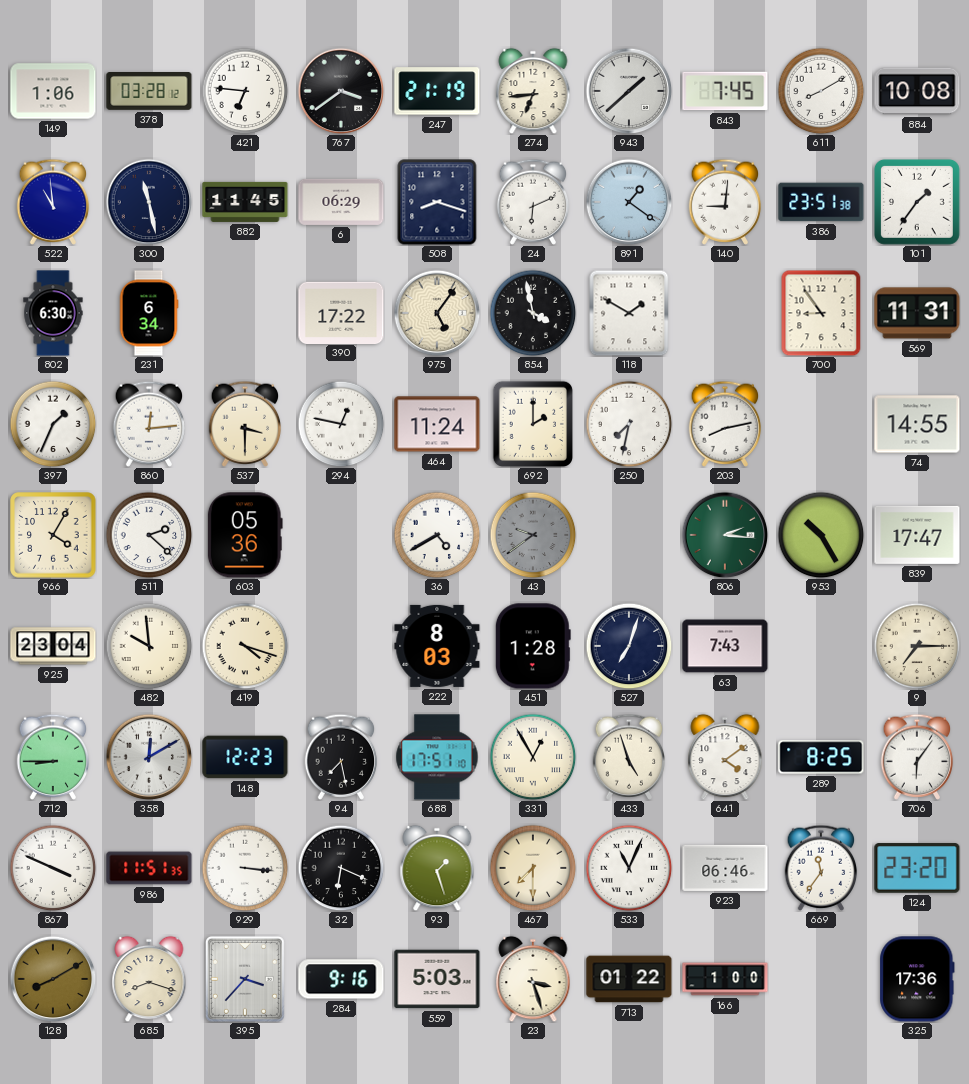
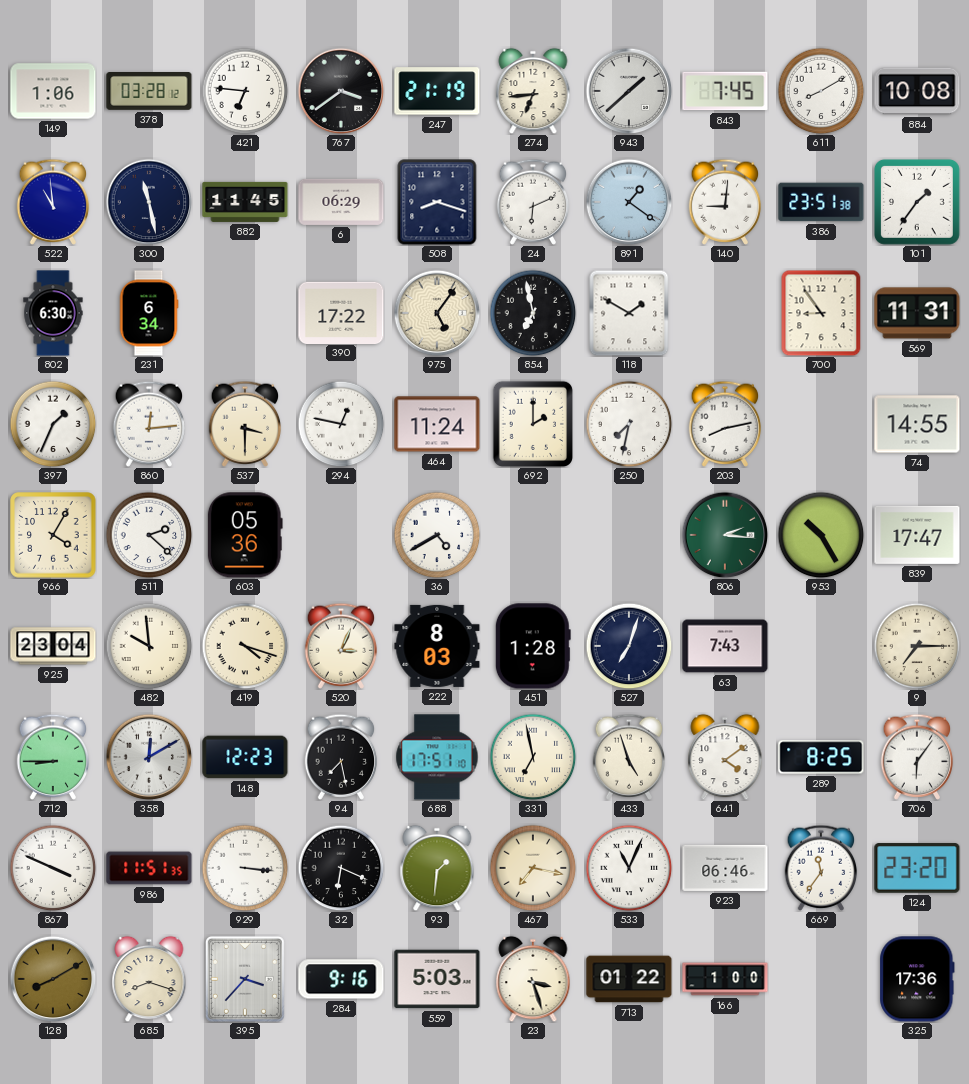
854: 3:58 -> 6:58 (533, 313)
43: 9:39 -> none (533, 535)
520: none -> 3:04 (341, 646)
331: 12:55 -> 6:58 (533, 757)
93: 1:27 -> 1:31 (437, 868)
467: 7:30 -> 7:17 (533, 868)
